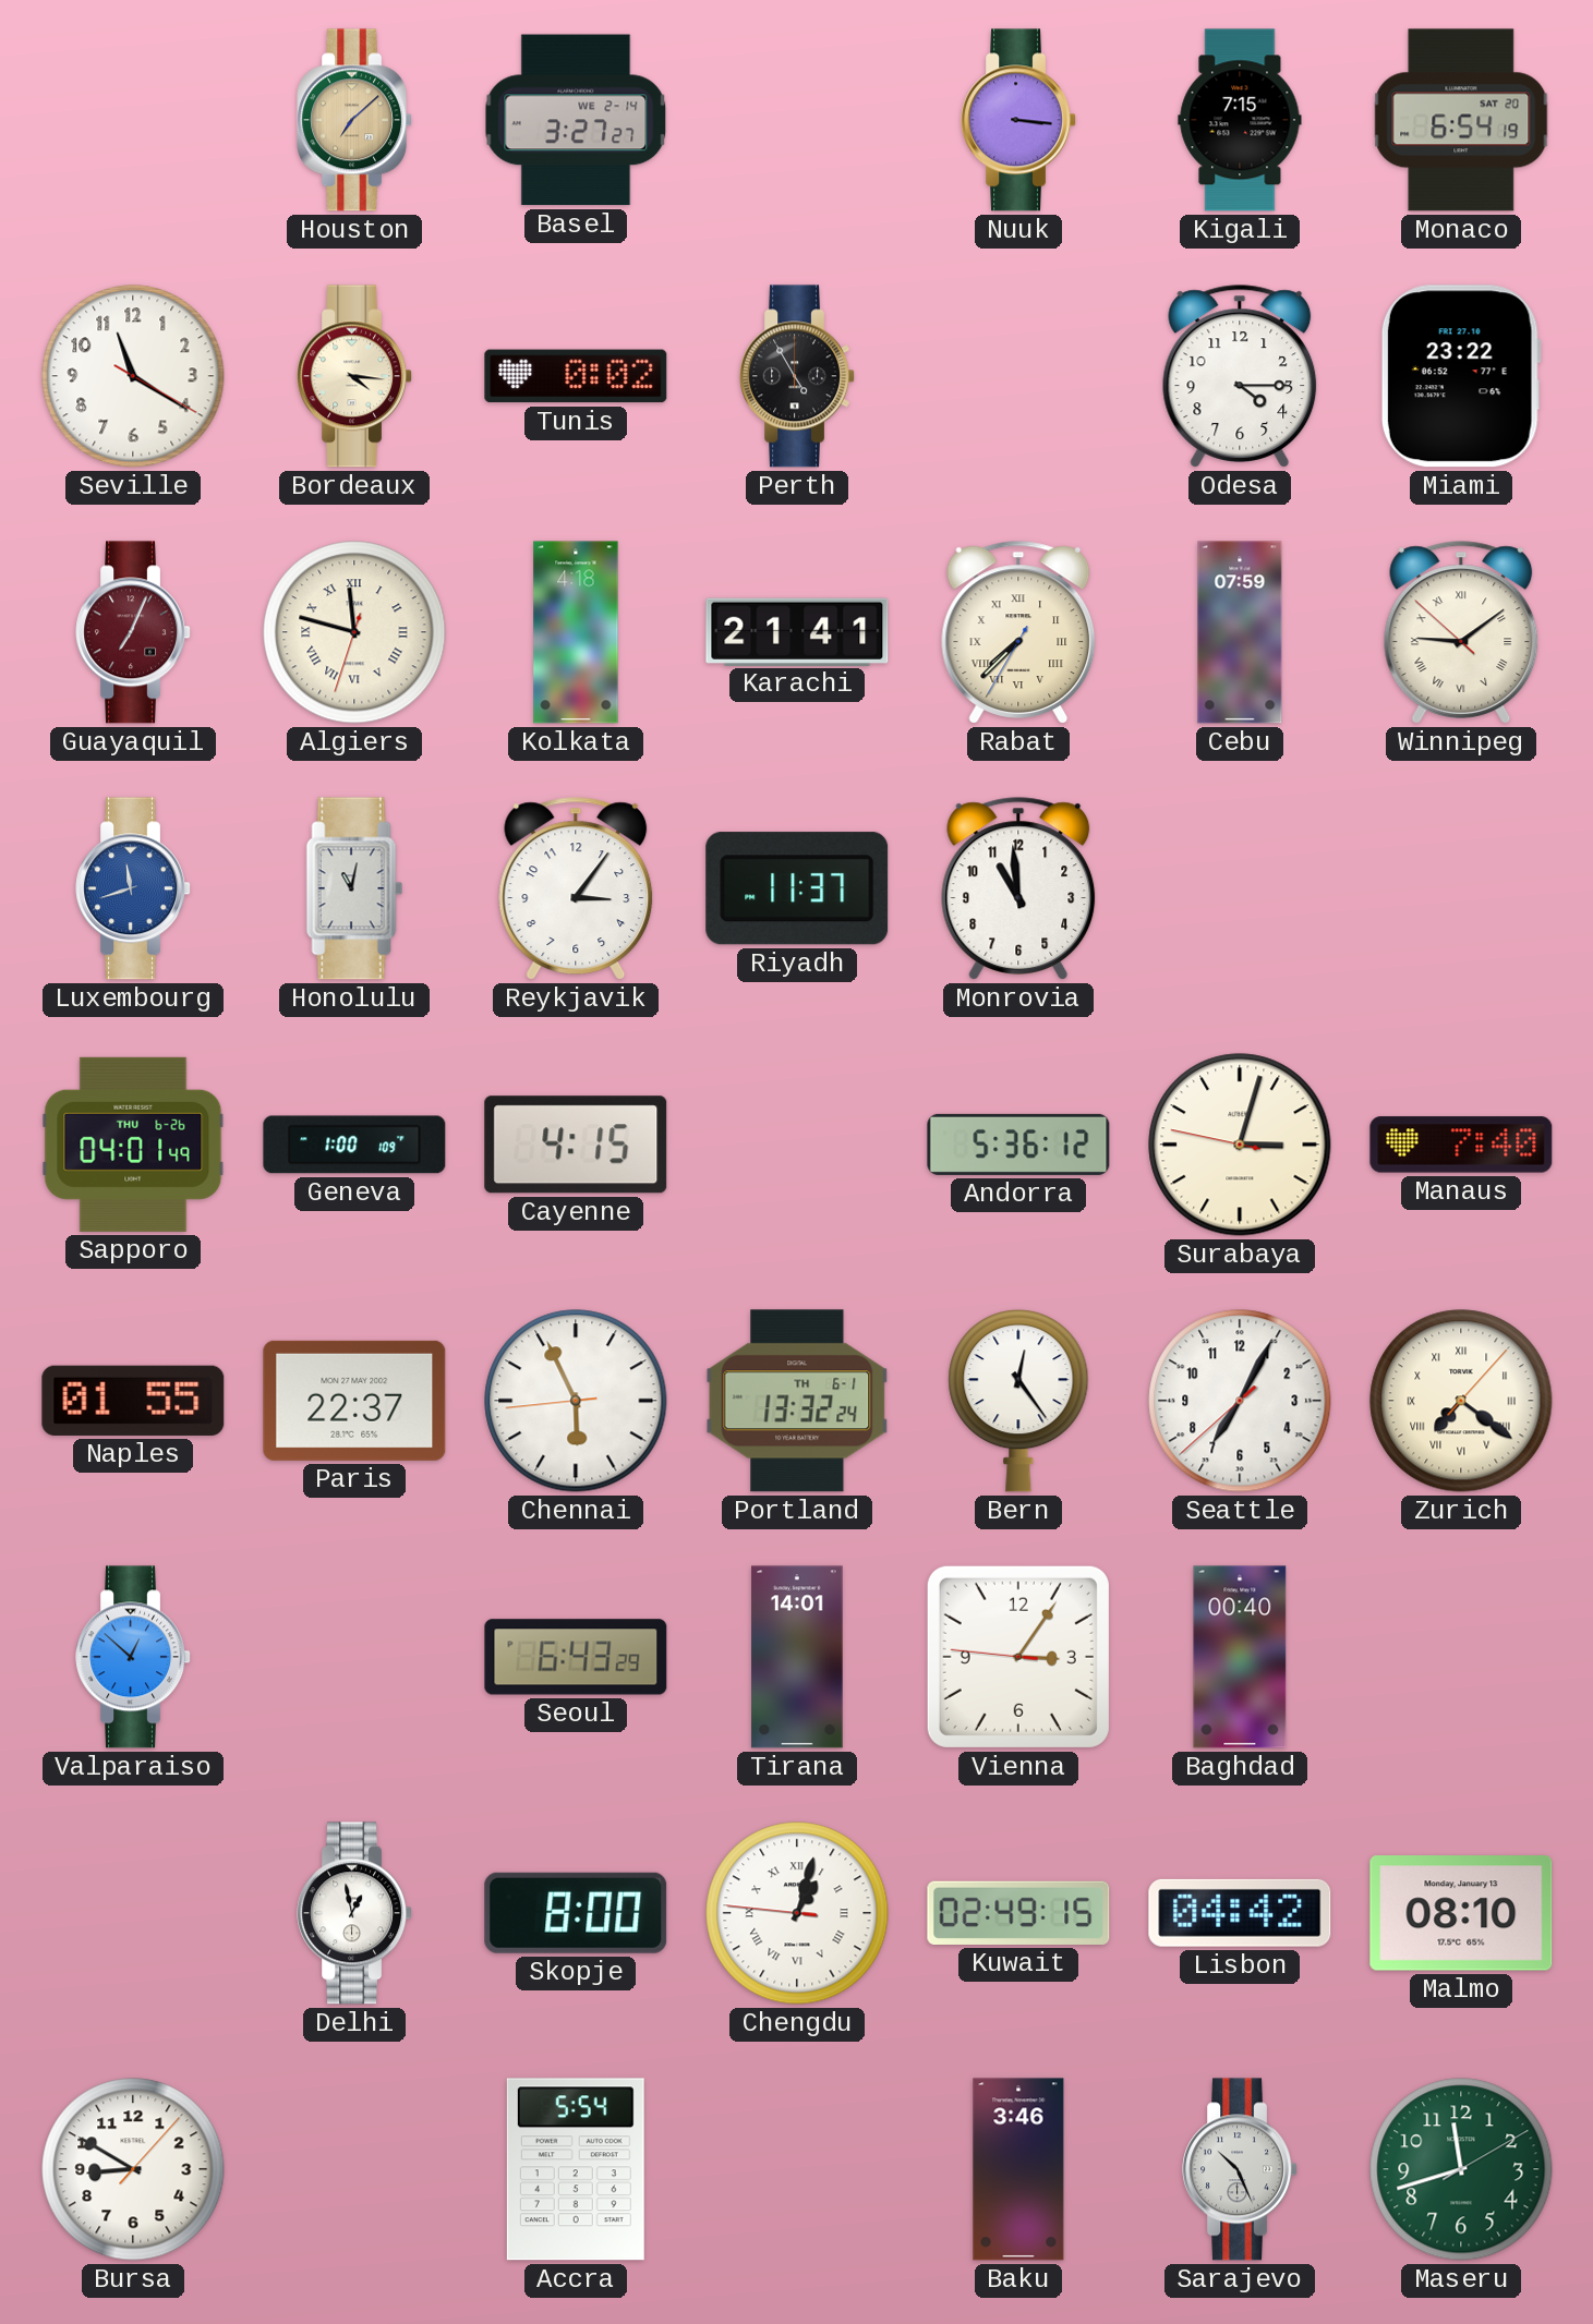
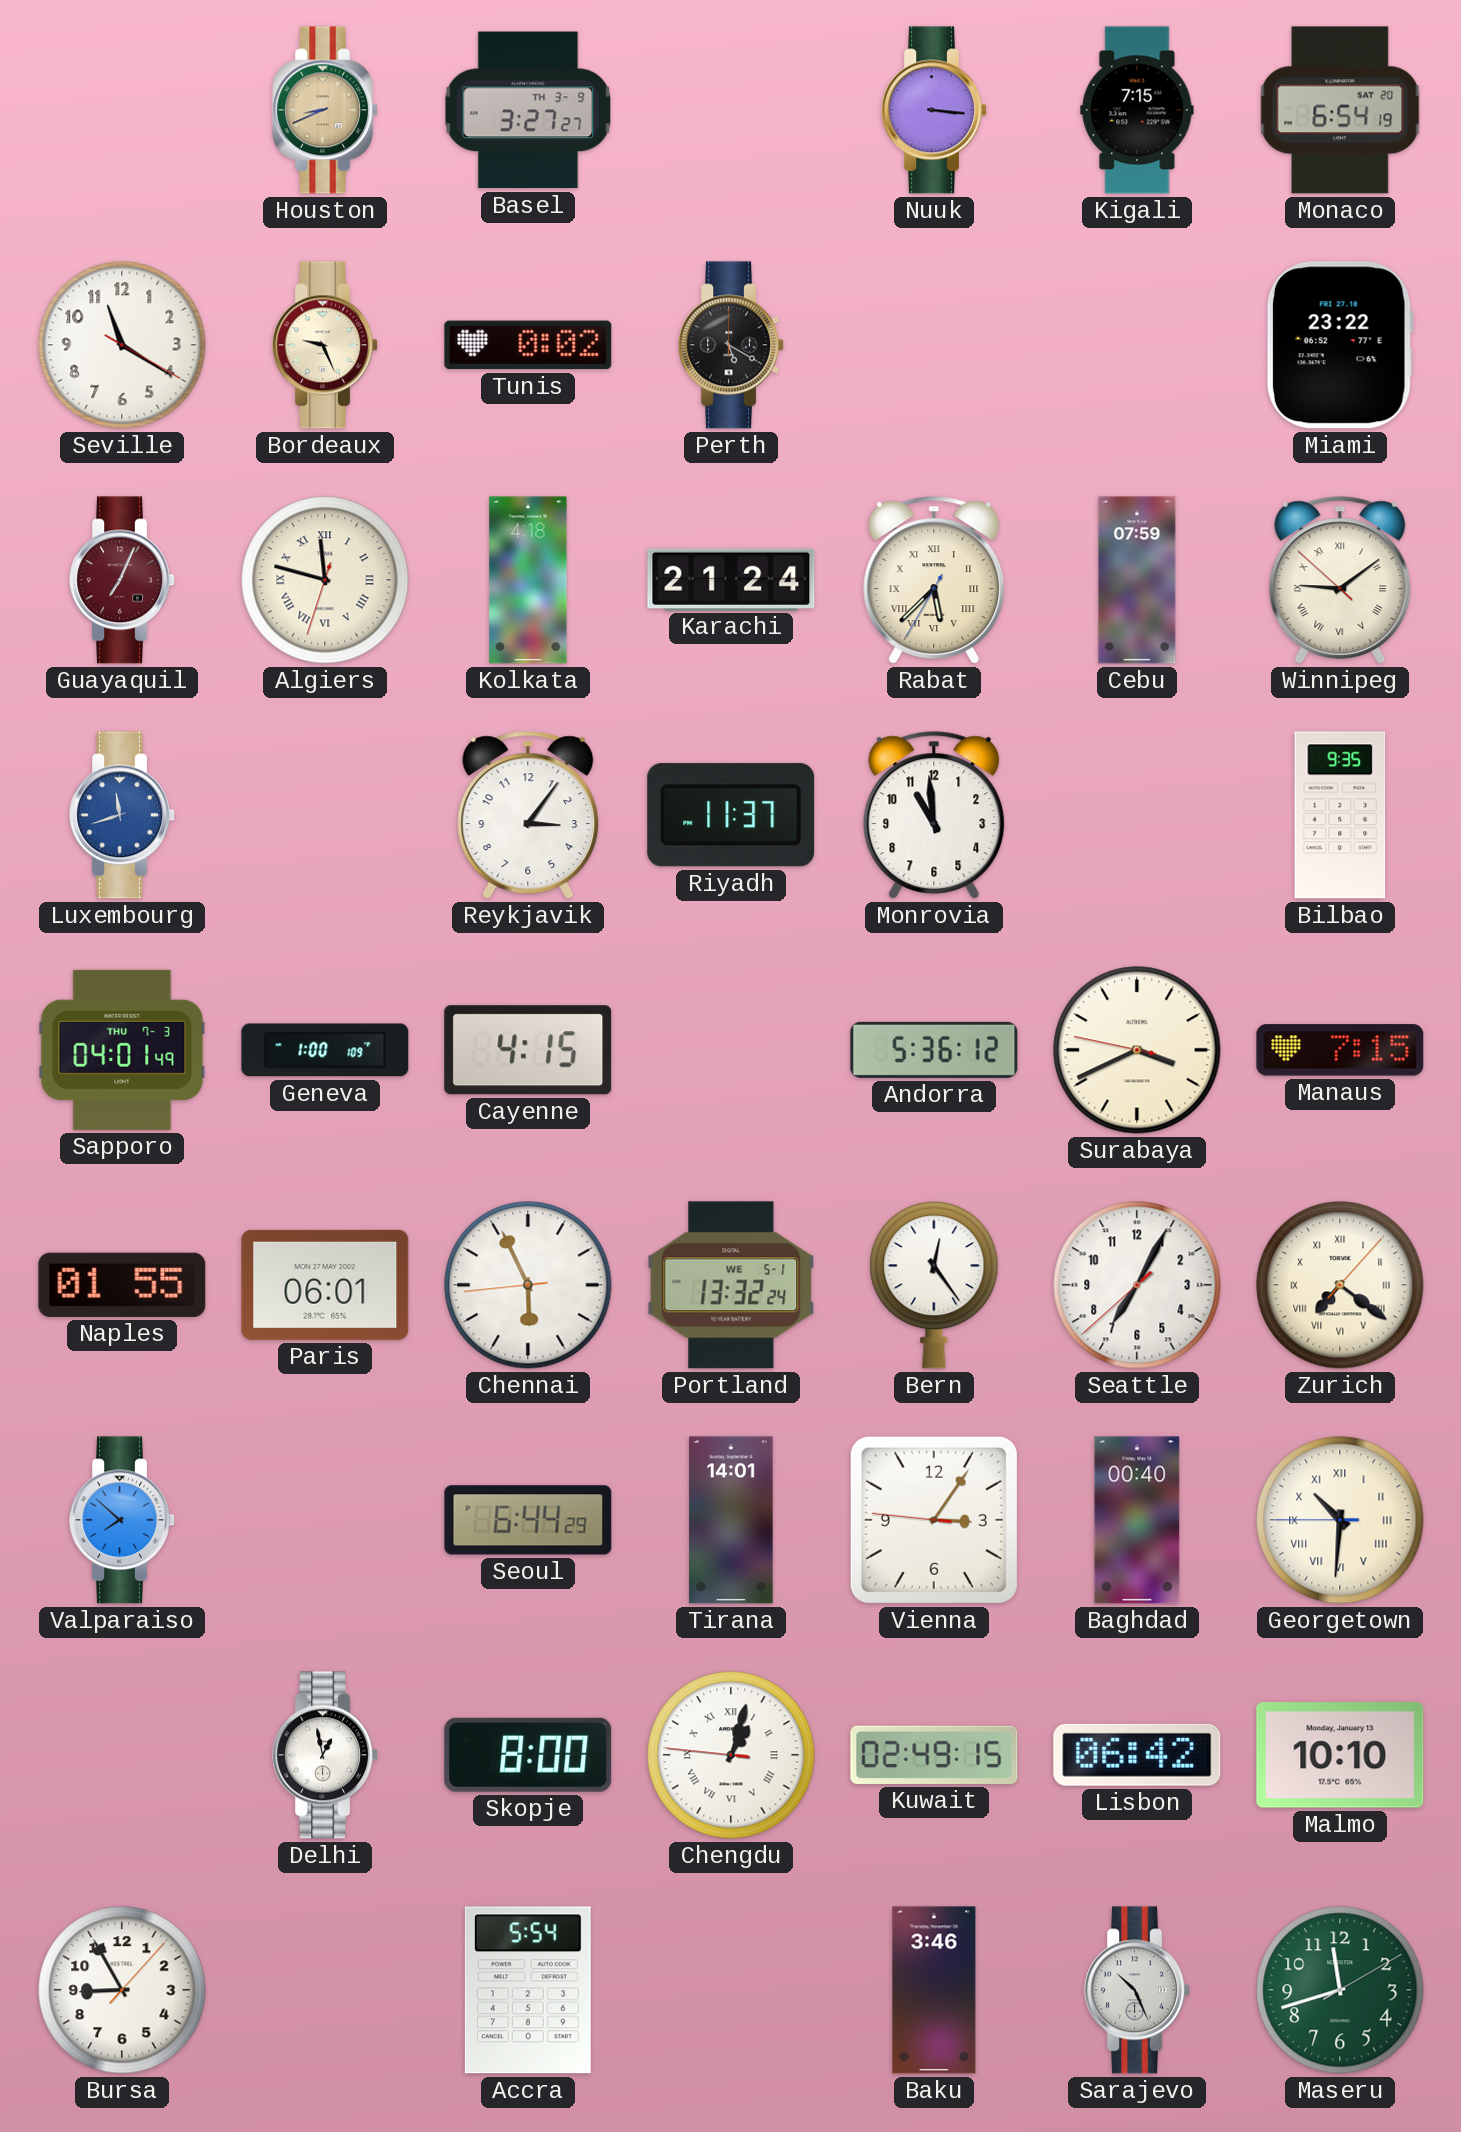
Houston: 7:08 -> 8:41 (325, 110)
Basel date: WE 2-14 -> TH 3-9 (528, 110)
Bordeaux: 4:16 -> 9:26 (325, 345)
Perth: 4:55 -> 5:20 (731, 345)
Odesa: 4:15 -> none (1240, 376)
Karachi: 21:41 -> 21:24 (731, 579)
Rabat: 7:37 -> 5:37 (934, 580)
Honolulu: 11:02 -> none (354, 888)
Bilbao: none -> 9:35 (1340, 815)
Sapporo date: THU 6-26 -> THU 7-3 (122, 1050)
Surabaya: 3:02 -> 3:40 (1137, 1050)
Manaus: 7:40 -> 7:15 (1340, 1050)
Paris: 22:37 -> 06:01 (325, 1285)
Portland date: TH 6-1 -> WE 5-1 (731, 1285)
Valparaiso: 12:52 -> 7:52 (122, 1520)
Seoul: 6:43 -> 6:44 (528, 1520)
Georgetown: none -> 10:30 (1340, 1520)
Lisbon: 04:42 -> 06:42 (1137, 1755)
Malmo: 08:10 -> 10:10 (1340, 1755)
Bursa: 8:50 -> 8:55 (122, 1990)
